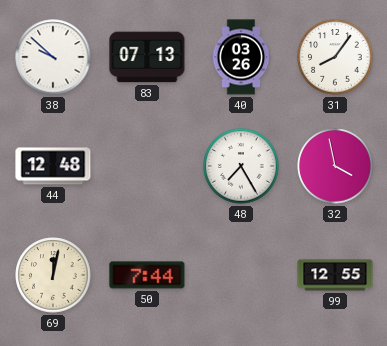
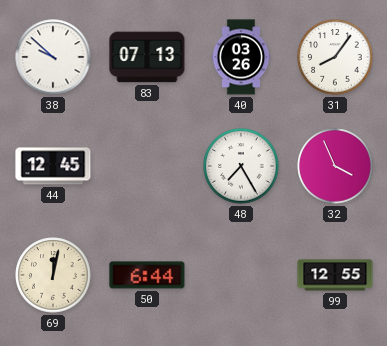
44: 12:48 -> 12:45 (53, 166)
32: 3:58 -> 3:56 (335, 166)
50: 7:44 -> 6:44 (147, 275)
